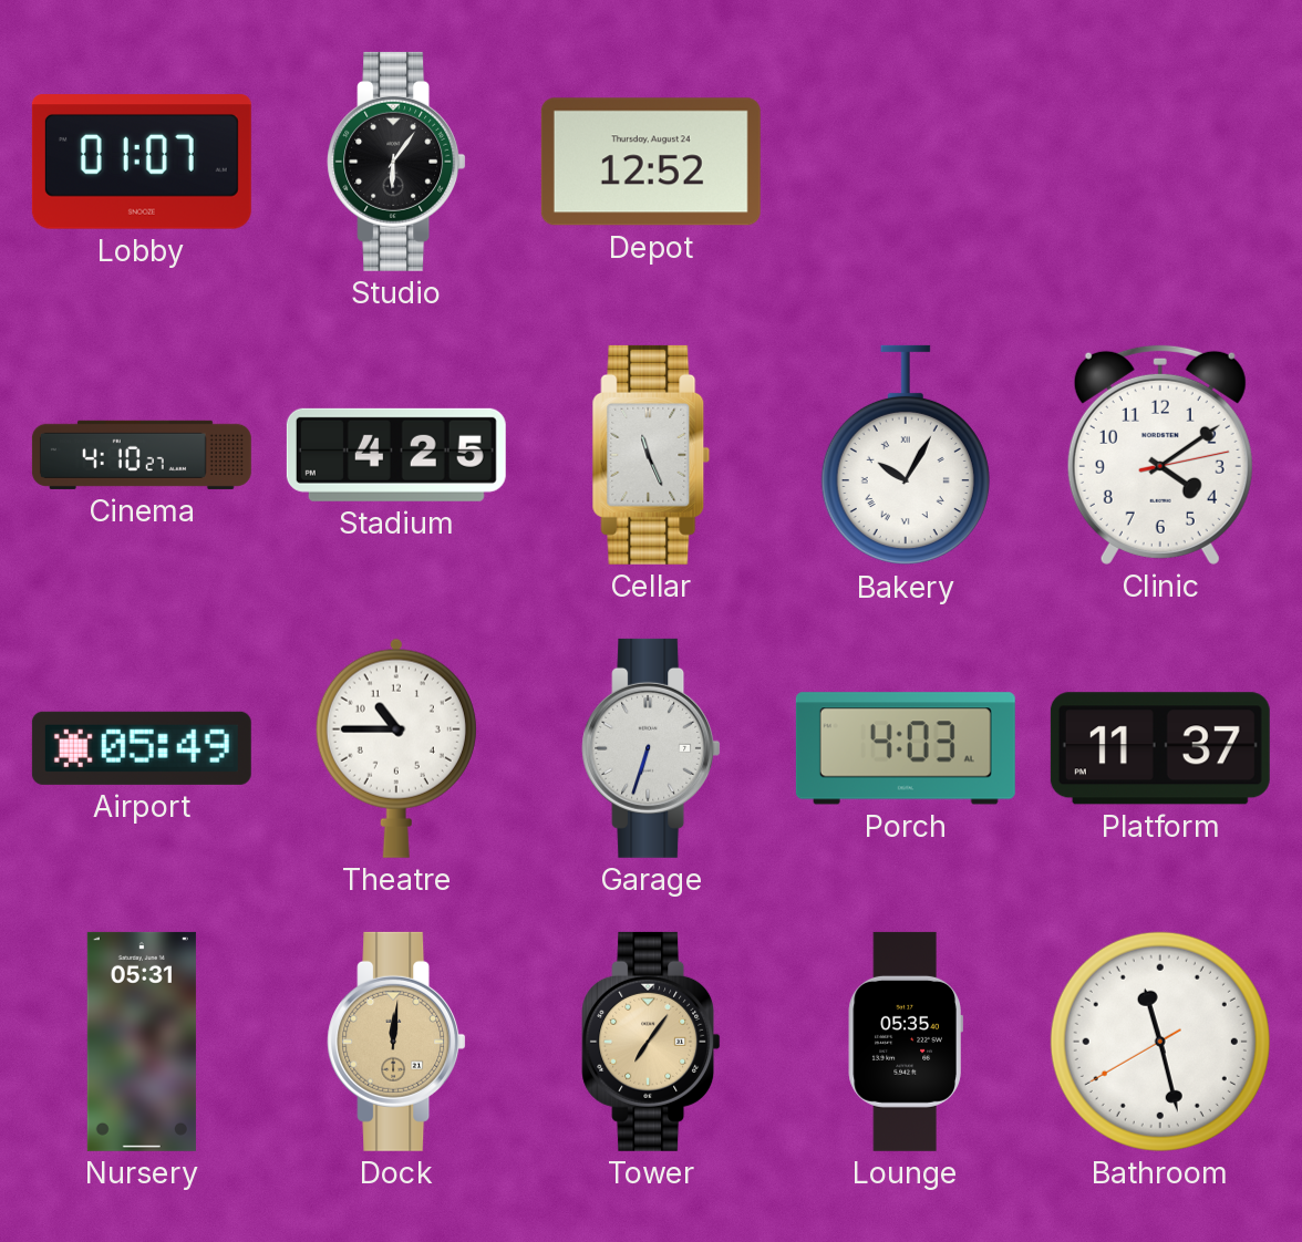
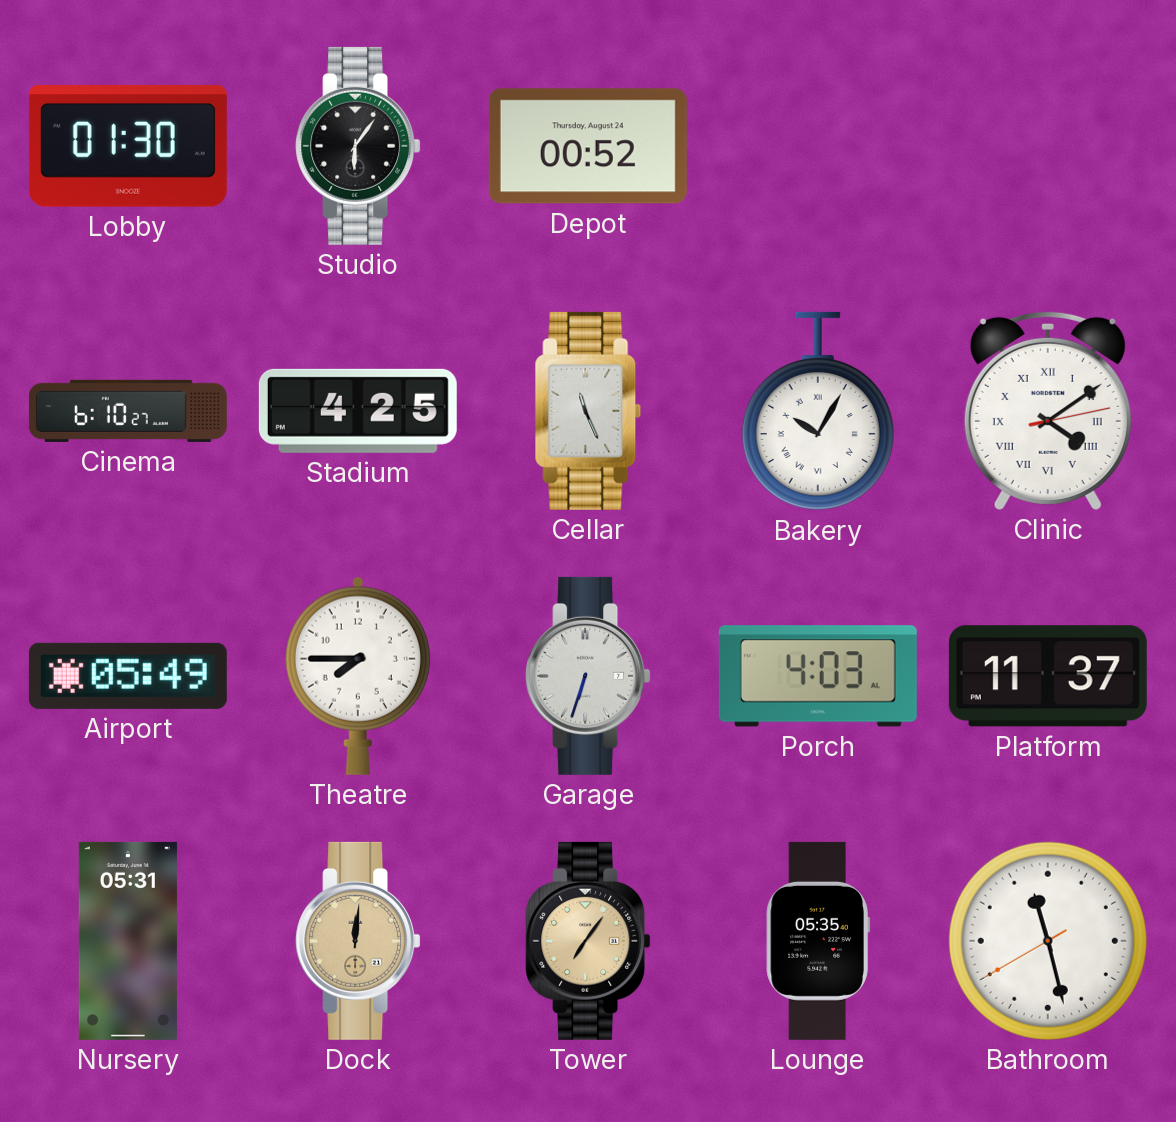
Lobby: 01:07 -> 01:30 (128, 146)
Depot: 12:52 -> 00:52 (588, 146)
Cinema: 4:10 -> 6:10 (128, 411)
Clinic numerals: Arabic -> Roman (1048, 410)
Theatre: 10:45 -> 7:45 (358, 676)
